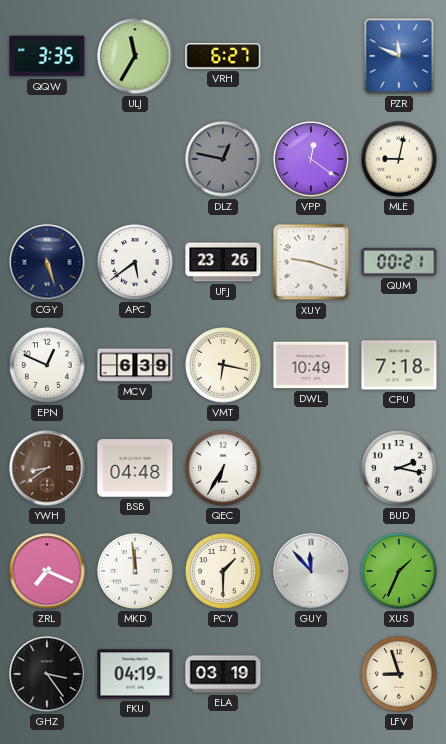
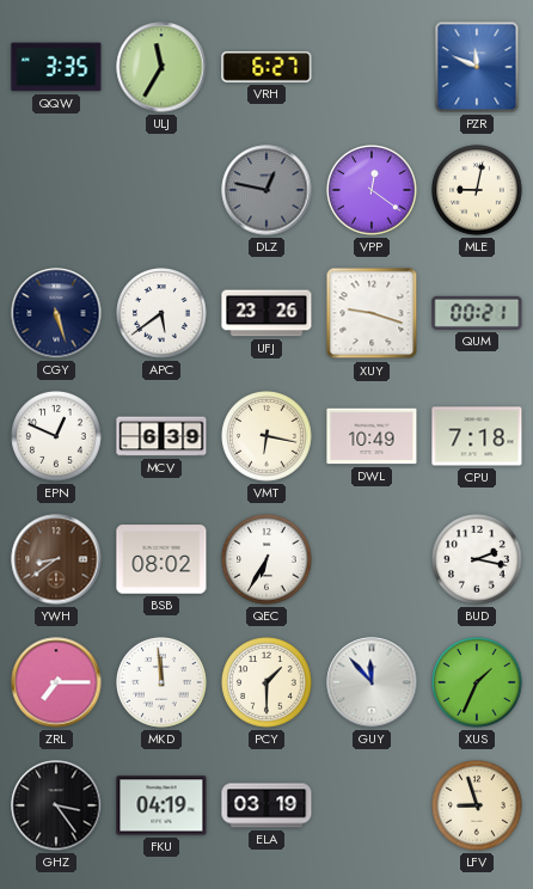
BSB: 04:48 -> 08:02 (161, 559)
ZRL: 7:19 -> 7:15 (56, 682)
